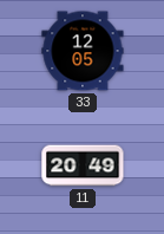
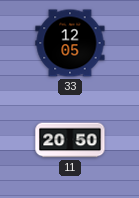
11: 20:49 -> 20:50 (70, 140)
